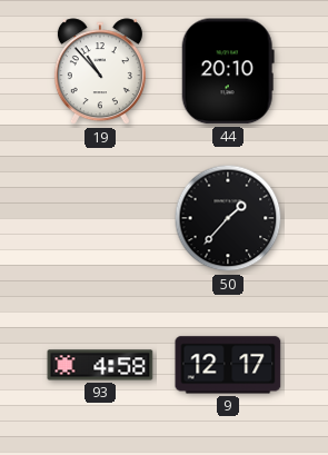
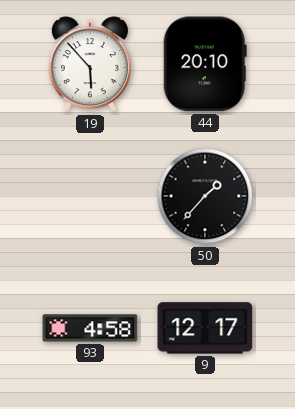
19: 10:53 -> 5:53 (90, 65)
